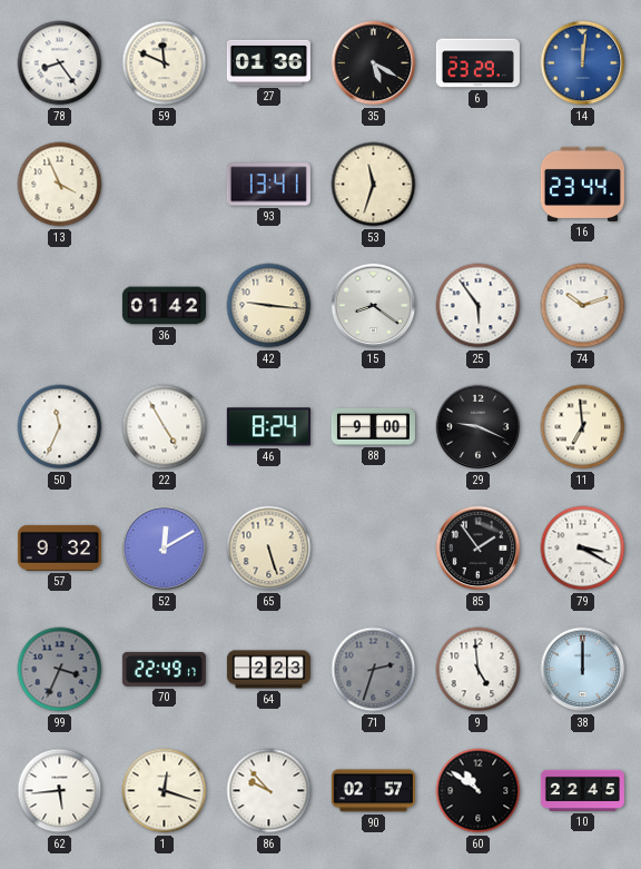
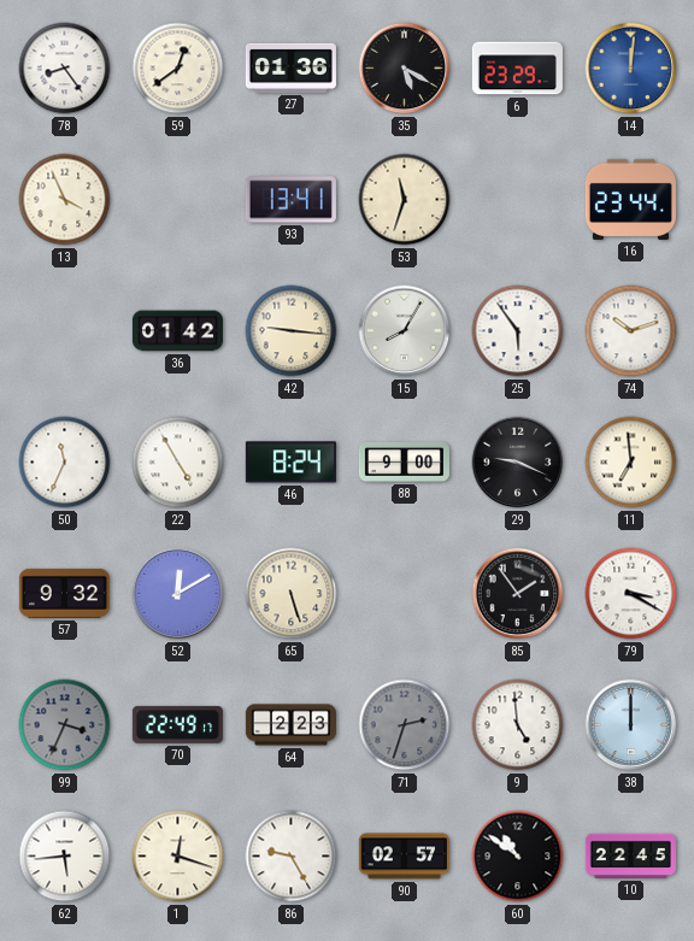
59: 11:49 -> 12:39 (178, 69)
15: 8:21 -> 8:05 (405, 331)
86: 9:53 -> 9:25 (292, 857)
